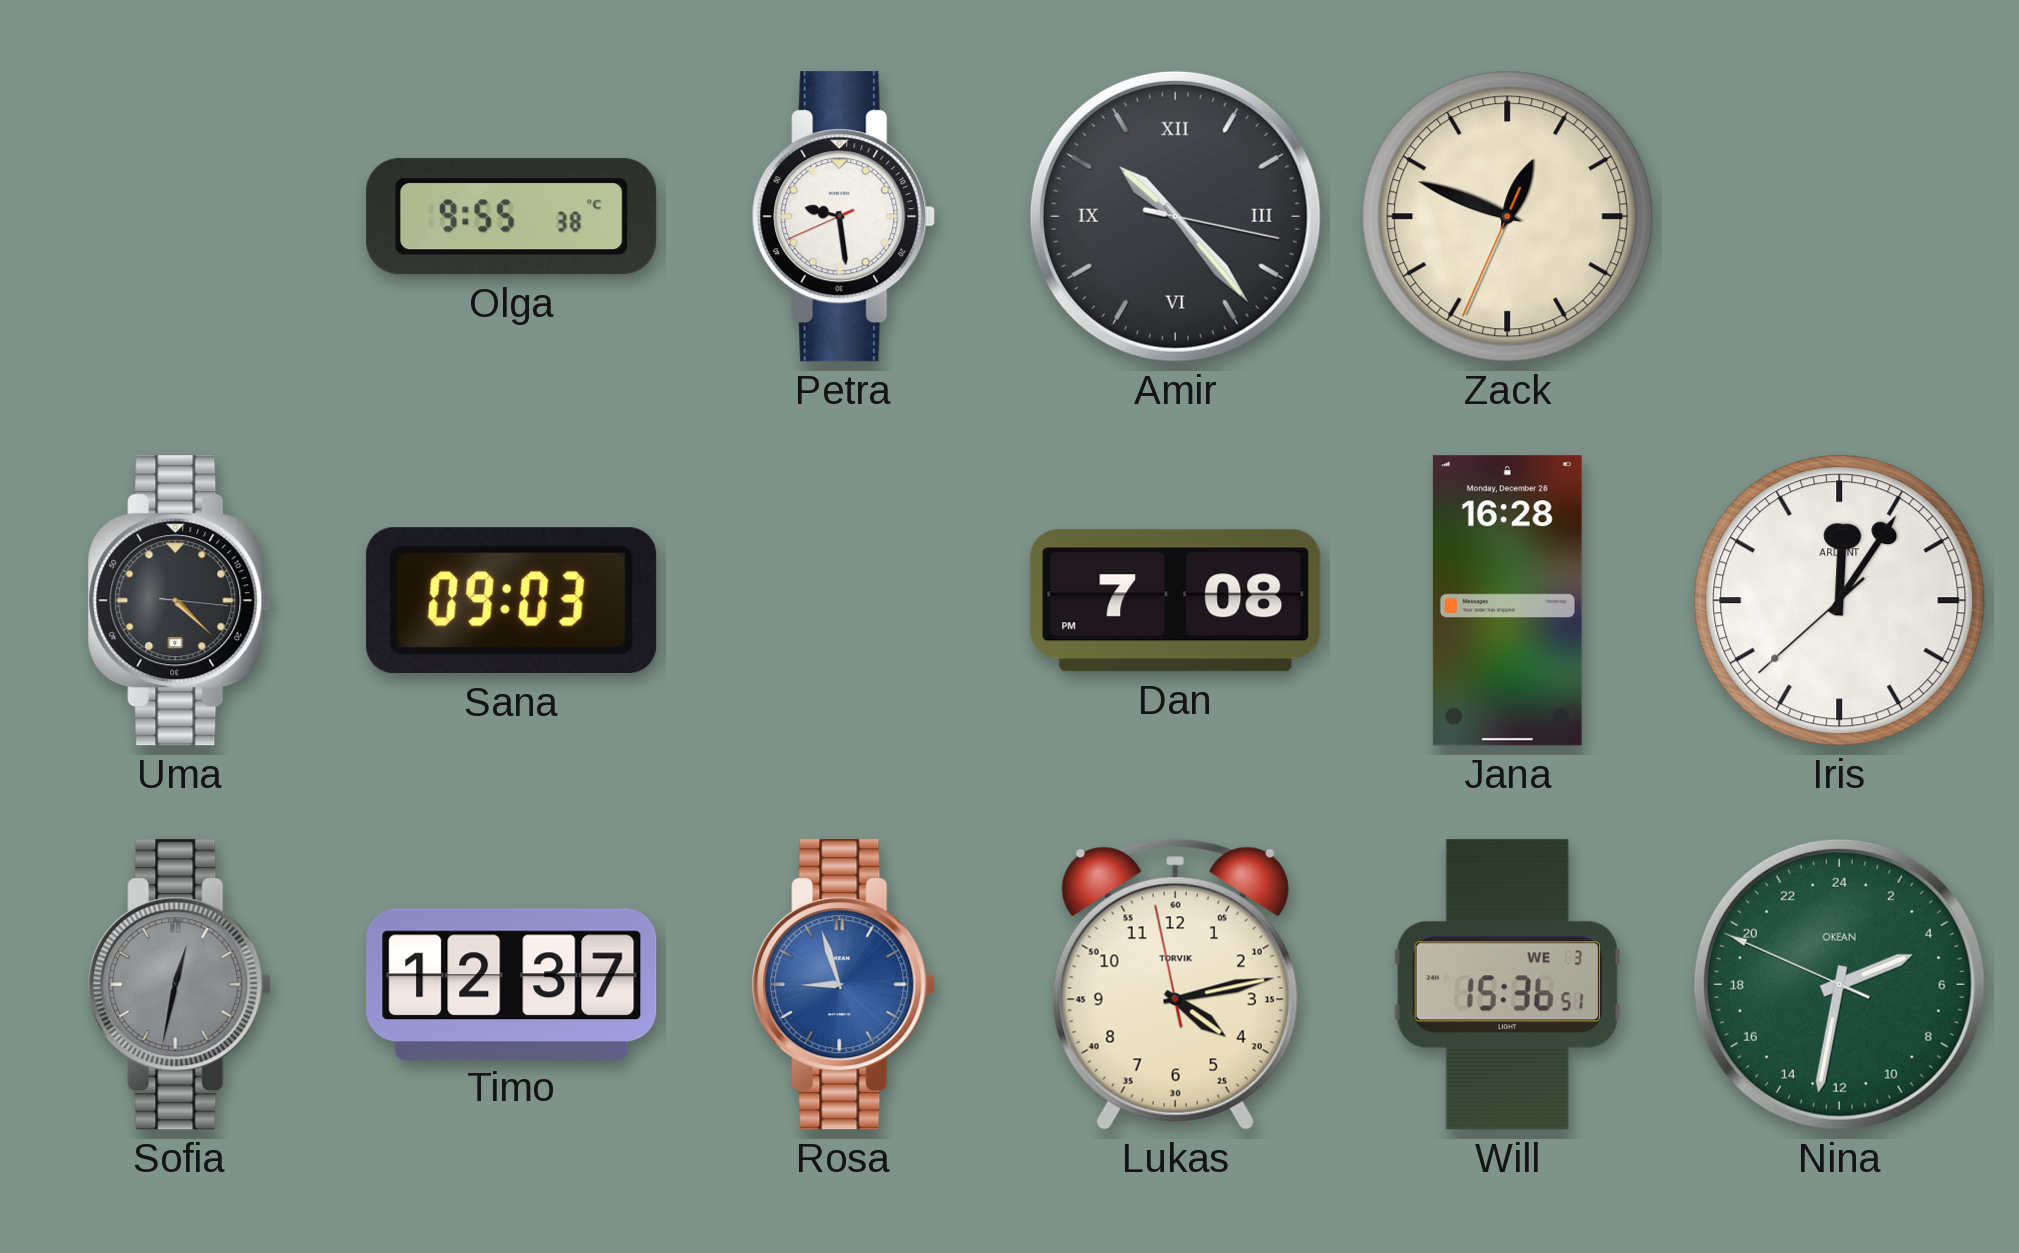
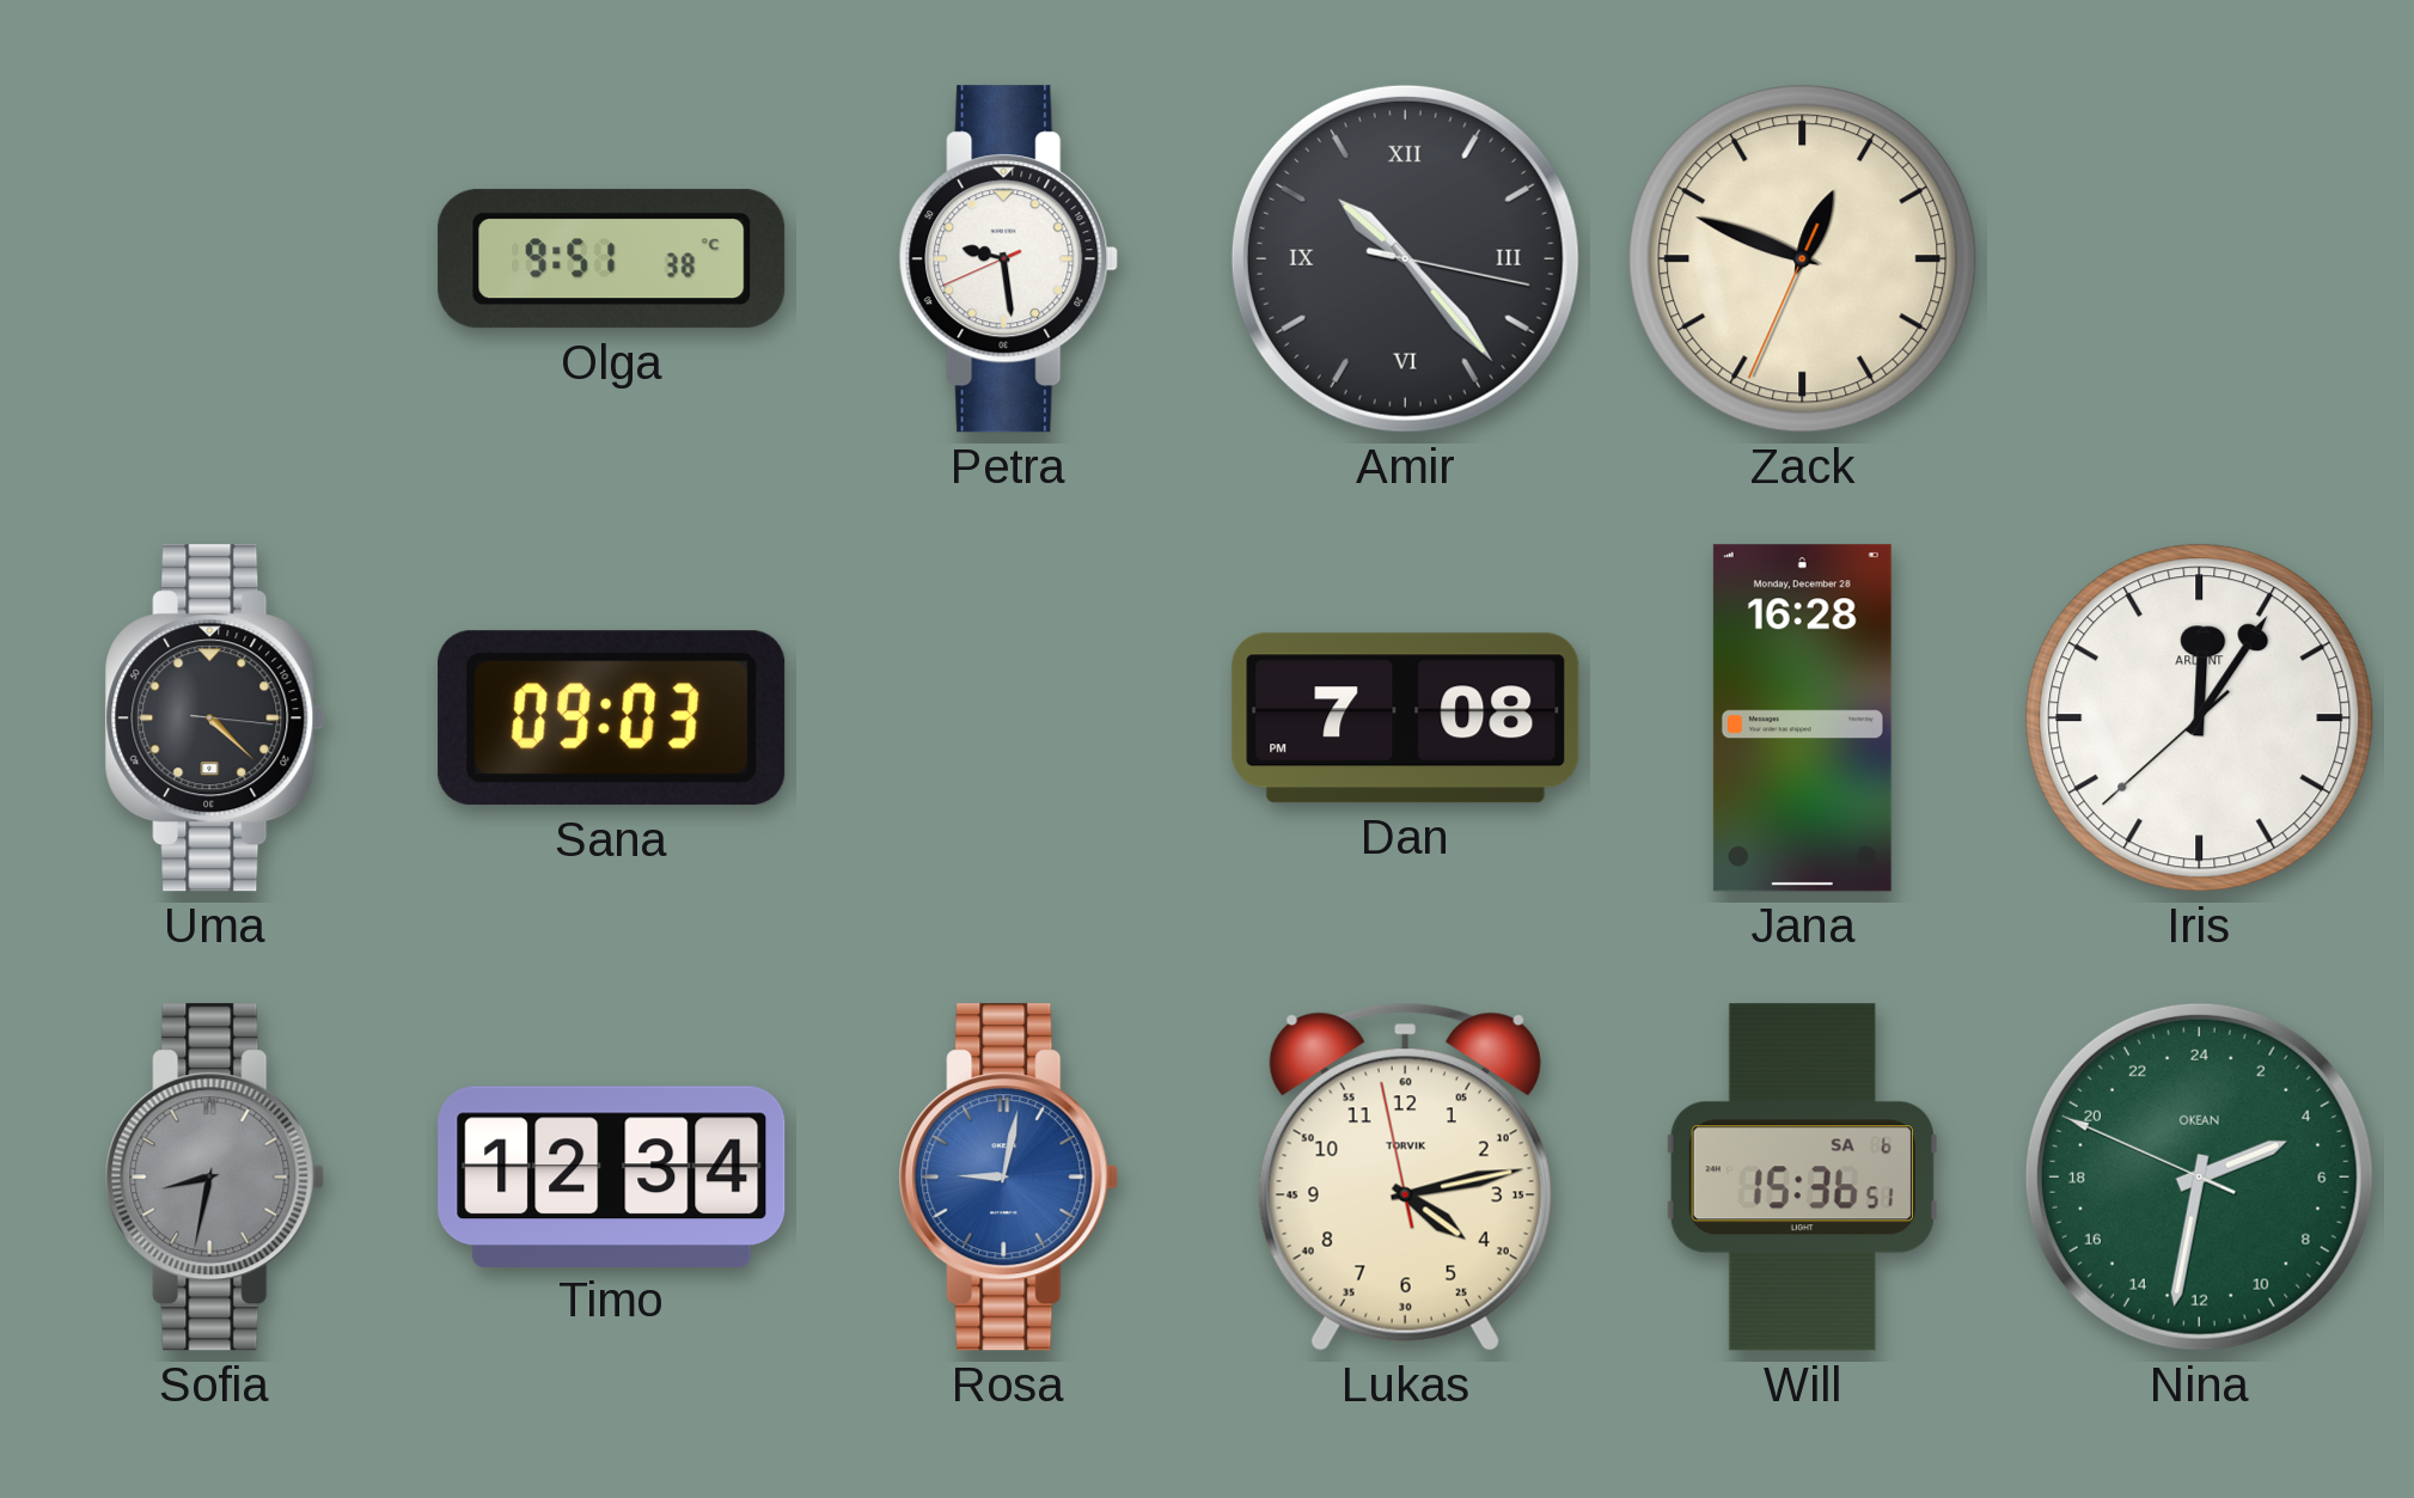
Olga: 9:55 -> 9:51 (612, 259)
Sofia: 12:32 -> 8:32 (215, 1178)
Timo: 12:37 -> 12:34 (612, 1176)
Rosa: 8:57 -> 9:02 (1009, 1178)
Will date: WE 3 -> SA 6 (1802, 1178)
